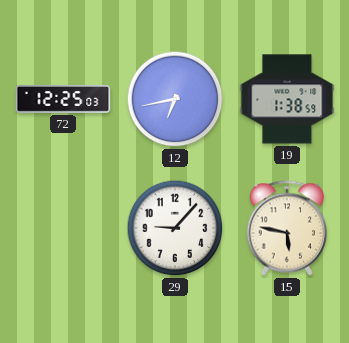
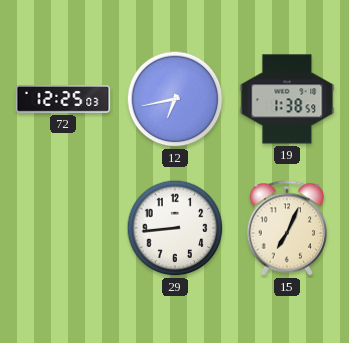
29: 9:07 -> 8:44 (175, 228)
15: 5:47 -> 7:04 (287, 228)
